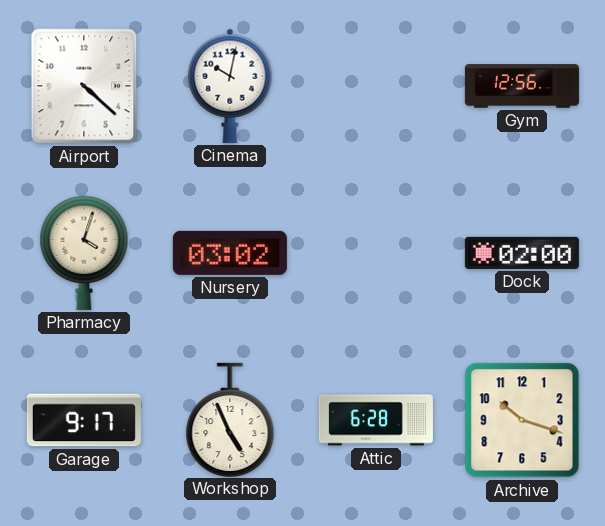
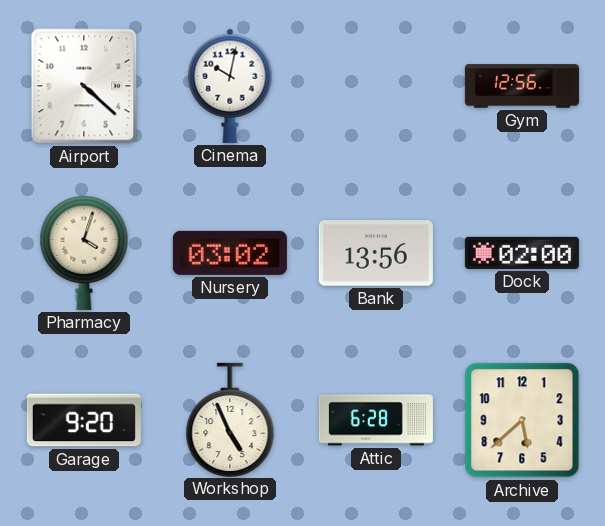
Bank: none -> 13:56 (376, 253)
Garage: 9:17 -> 9:20 (84, 420)
Archive: 10:18 -> 5:38 (522, 420)
